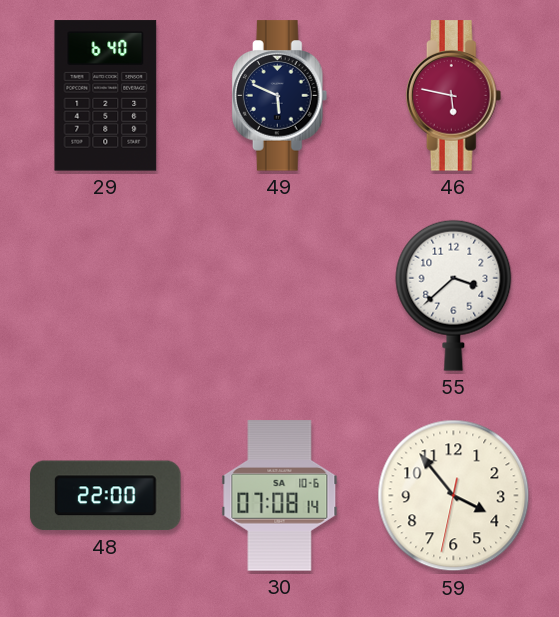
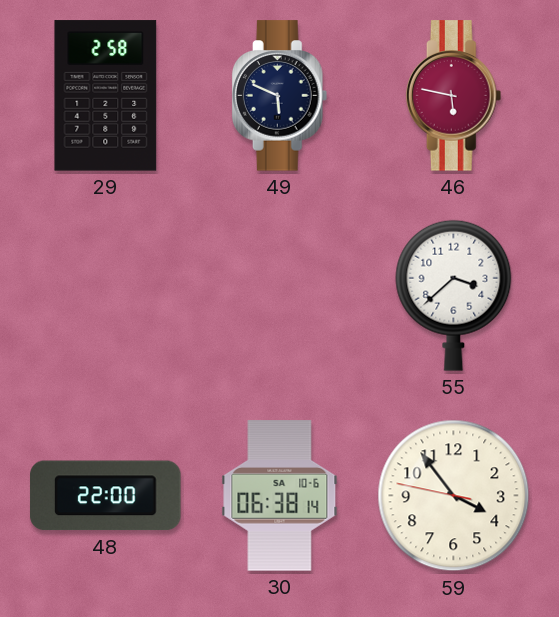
29: 6:40 -> 2:58 (106, 96)
30: 07:08 -> 06:38 (280, 496)
59: 3:53:32 -> 3:53:47 (454, 496)
